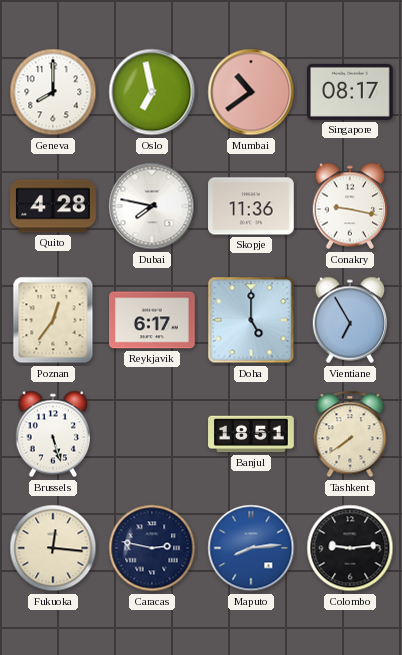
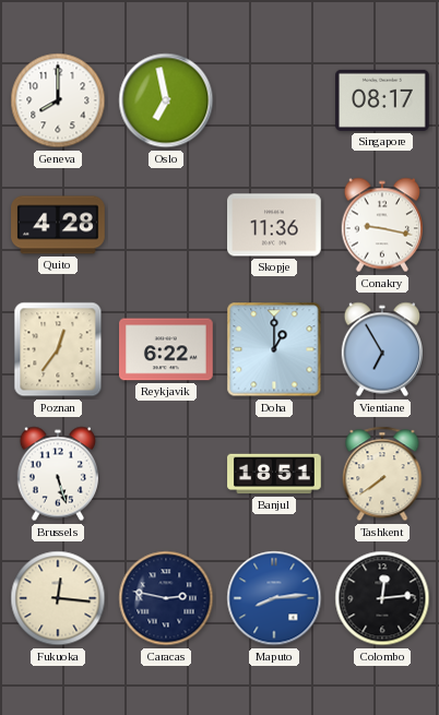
Mumbai: 10:39 -> none (251, 92)
Dubai: 7:47 -> none (152, 206)
Reykjavik: 6:17 -> 6:22 (167, 349)
Doha: 5:00 -> 1:00 (274, 349)
Colombo: 9:14 -> 12:14 (382, 598)
